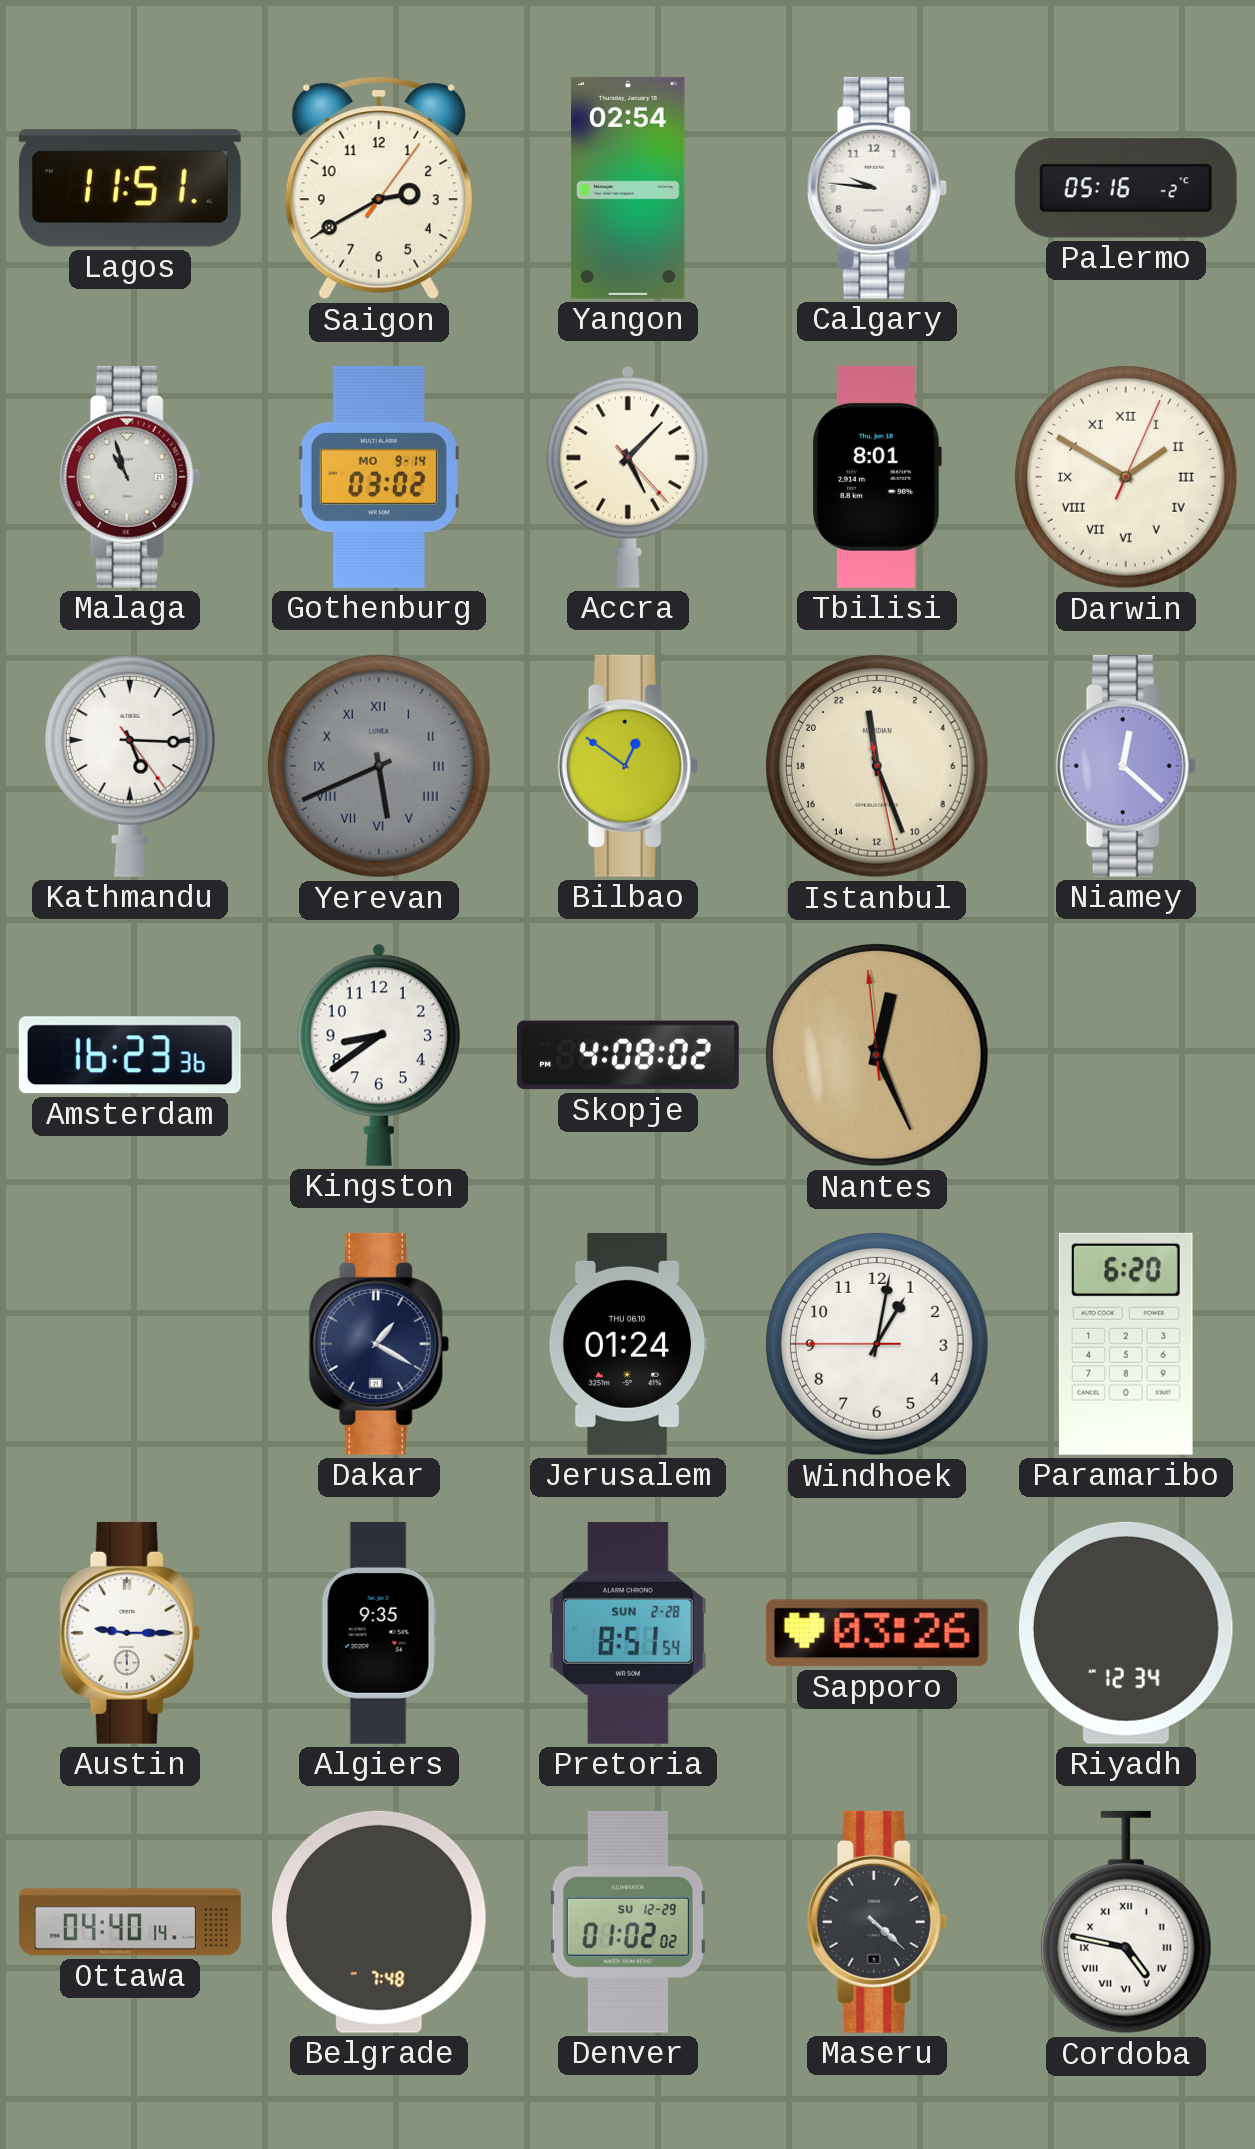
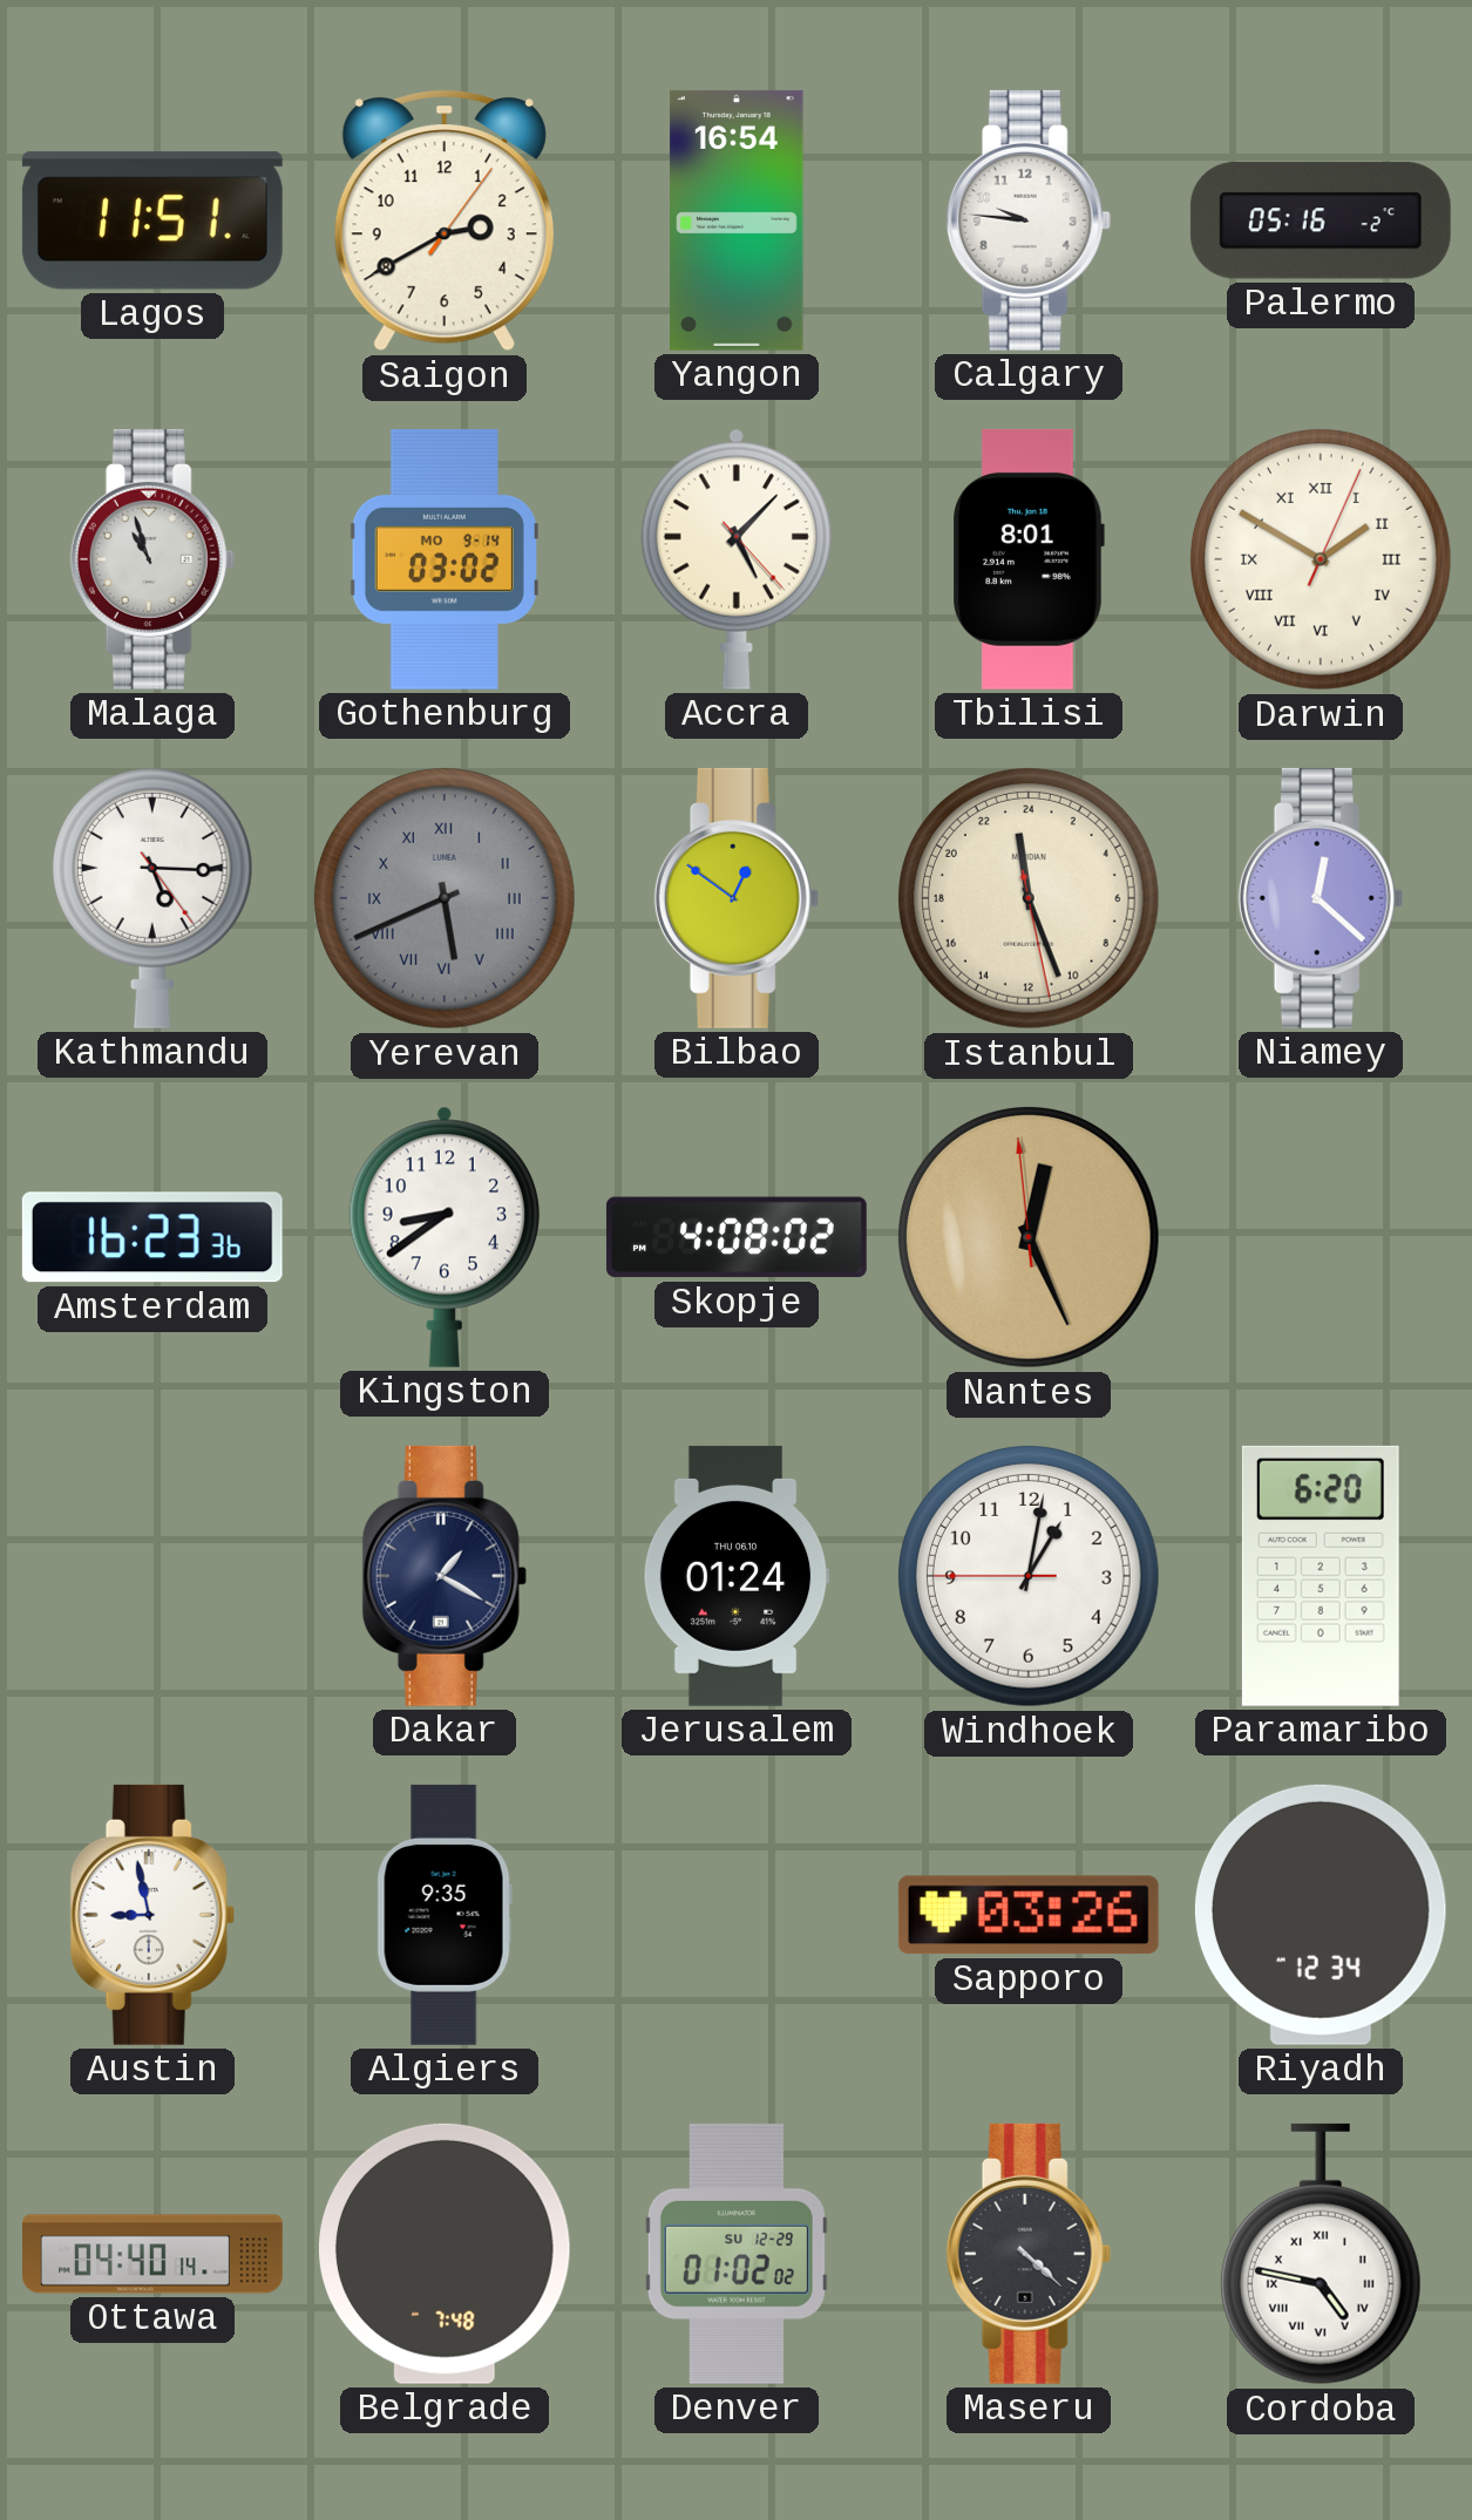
Yangon: 02:54 -> 16:54 (737, 220)
Austin: 9:15 -> 8:58 (152, 1915)
Pretoria: 8:51 -> none (629, 1633)
